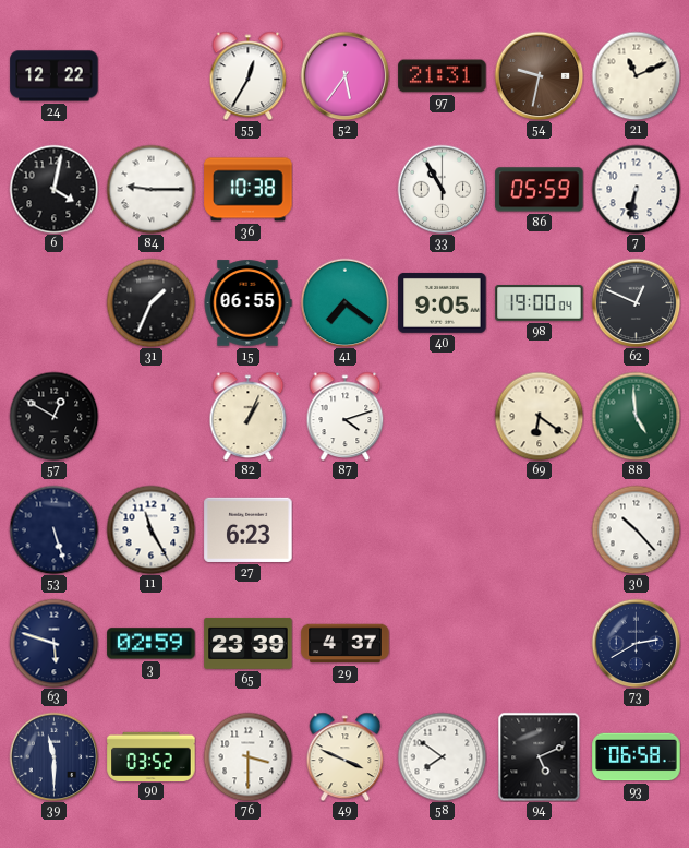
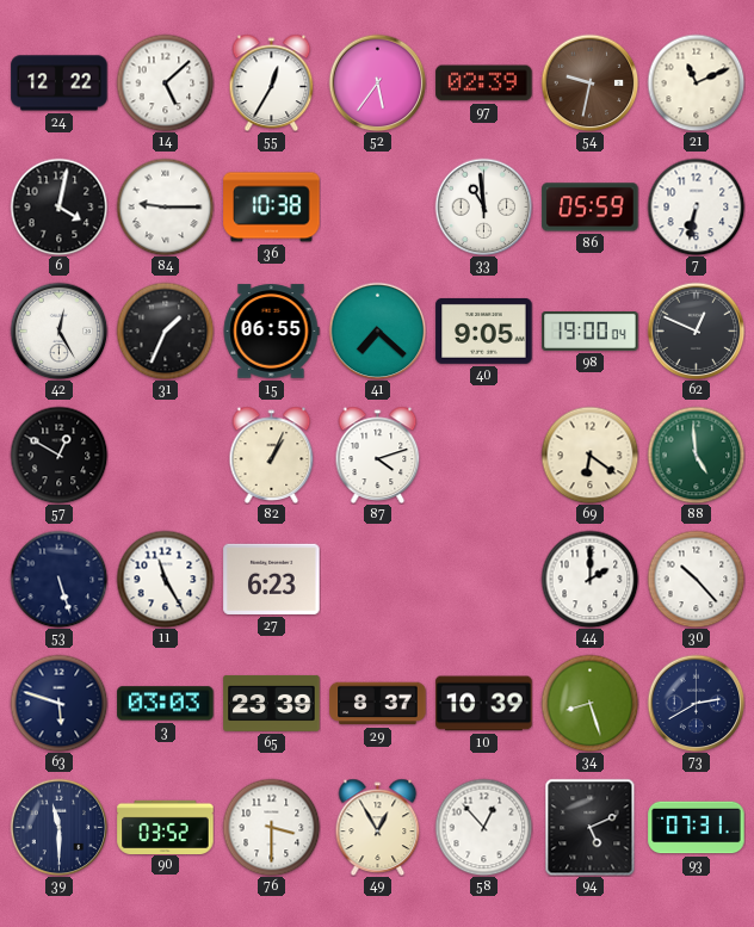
14: none -> 5:08 (165, 82)
97: 21:31 -> 02:39 (484, 84)
33: 10:55 -> 10:59 (483, 206)
42: none -> 12:25 (58, 330)
41: 7:21 -> 7:22 (377, 330)
44: none -> 2:00 (589, 579)
3: 02:59 -> 03:03 (166, 704)
29: 4:37 -> 8:37 (378, 704)
10: none -> 10:39 (484, 704)
34: none -> 8:27 (589, 703)
49: 3:49 -> 12:55 (378, 827)
58: 7:51 -> 12:53 (483, 827)
93: 06:58 -> 07:31 (697, 828)
